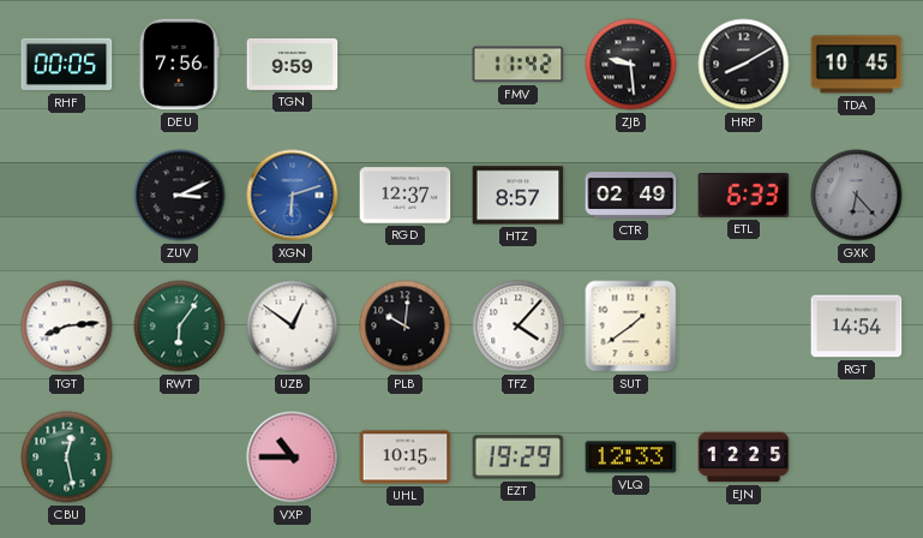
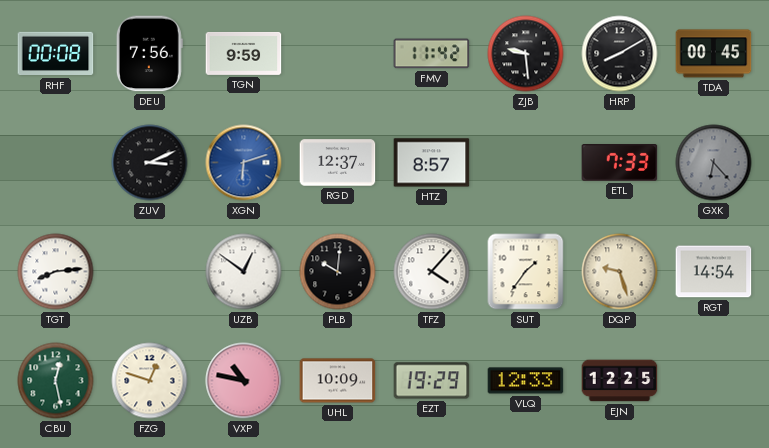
RHF: 00:05 -> 00:08 (56, 54)
TDA: 10:45 -> 00:45 (714, 54)
CTR: 02:49 -> none (631, 196)
ETL: 6:33 -> 7:33 (620, 163)
RWT: 6:06 -> none (180, 327)
SUT: 1:39 -> 1:36 (526, 272)
DQP: none -> 9:27 (620, 272)
FZG: none -> 12:48 (150, 381)
VXP: 10:45 -> 10:47 (244, 381)
UHL: 10:15 -> 10:09 (338, 381)
